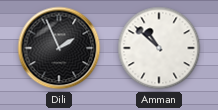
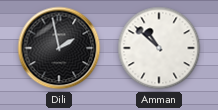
Dili: 1:56 -> 1:58 (59, 48)
